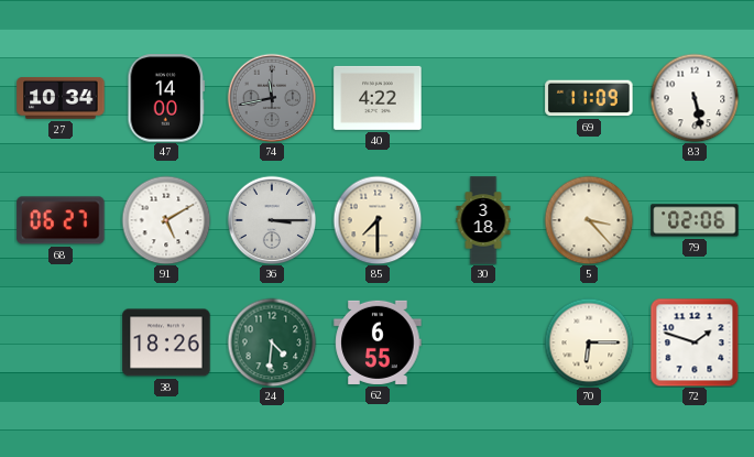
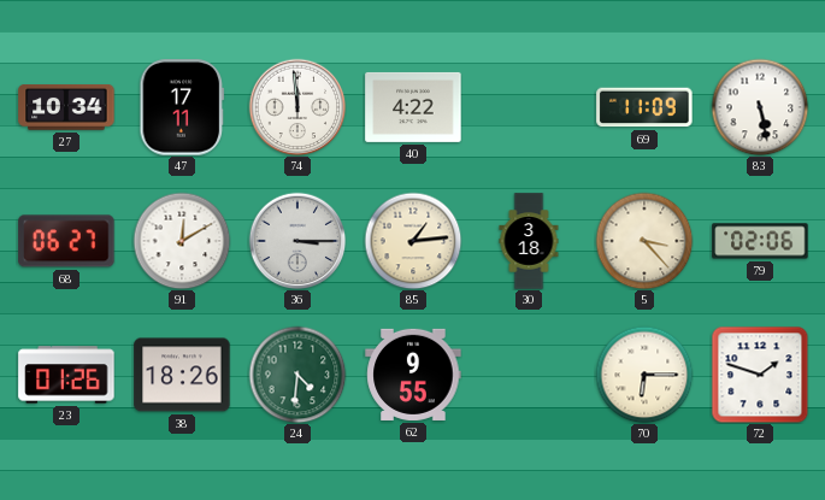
47: 14:00 -> 17:11 (182, 107)
74: 11:43 -> 11:59 (297, 107)
74 dial: grey -> white (297, 107)
91: 5:10 -> 12:10 (182, 241)
85: 7:30 -> 1:14 (413, 241)
23: none -> 01:26 (66, 375)
62: 6:55 -> 9:55 (413, 375)
